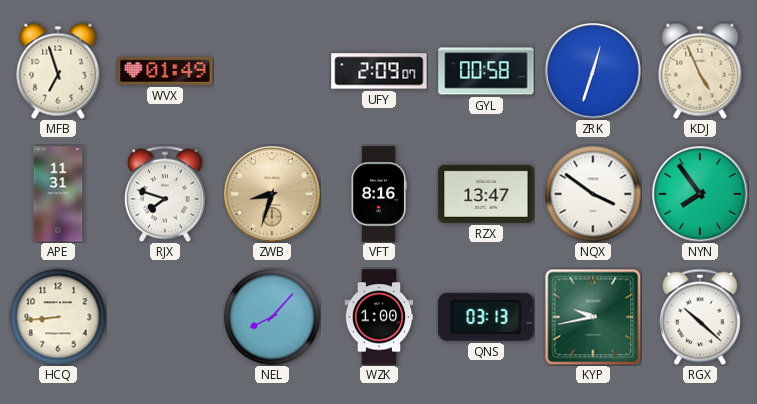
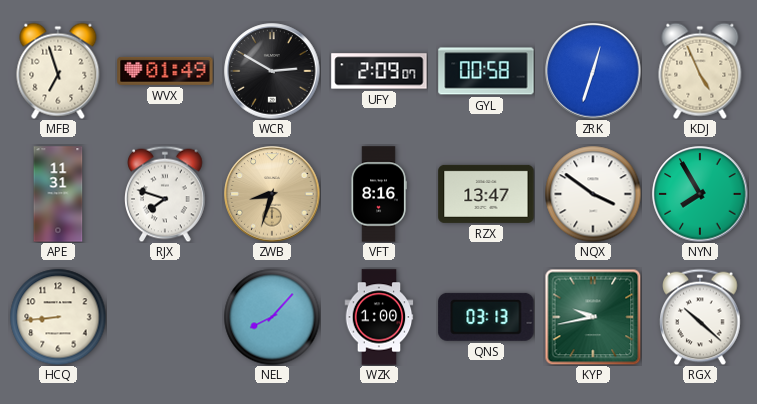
WCR: none -> 2:50 (272, 71)
NYN: 7:54 -> 7:55 (700, 194)
